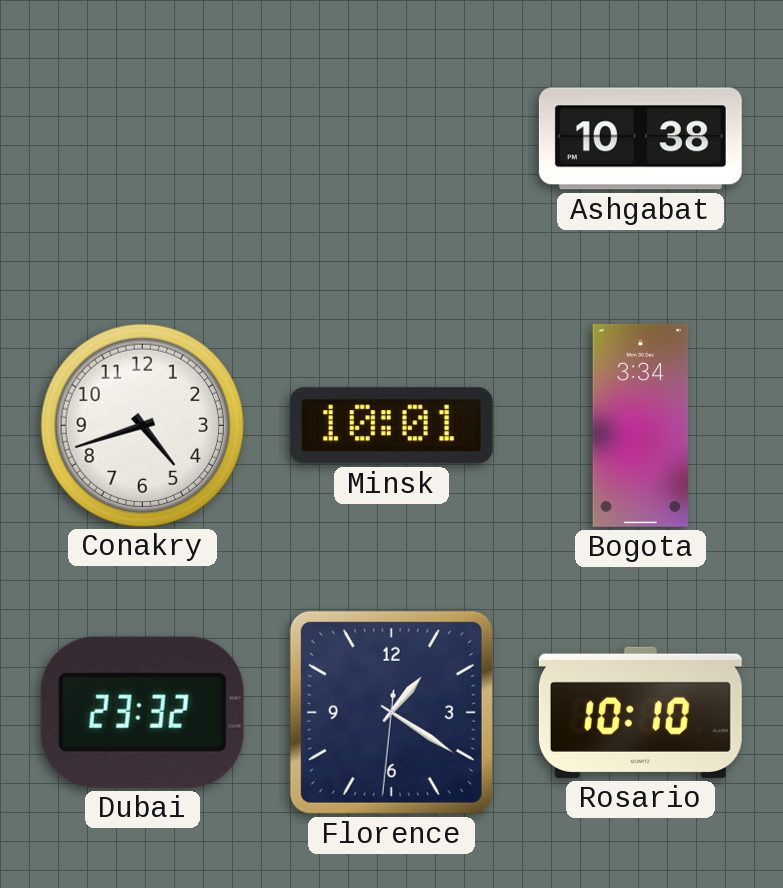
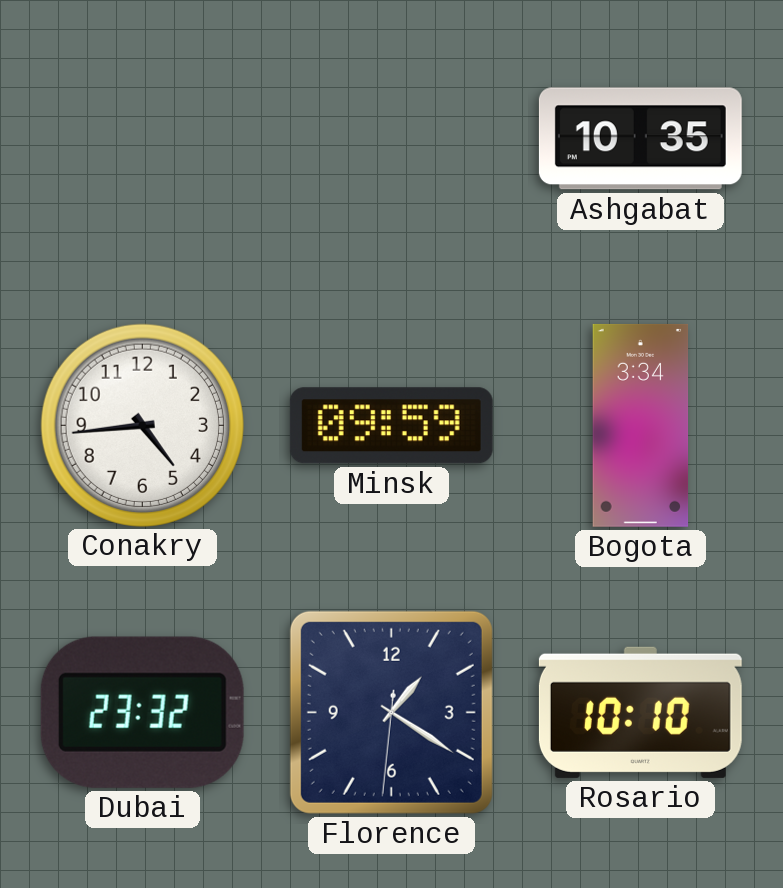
Ashgabat: 10:38 -> 10:35 (640, 139)
Conakry: 4:42 -> 4:44 (142, 425)
Minsk: 10:01 -> 09:59 (391, 426)
